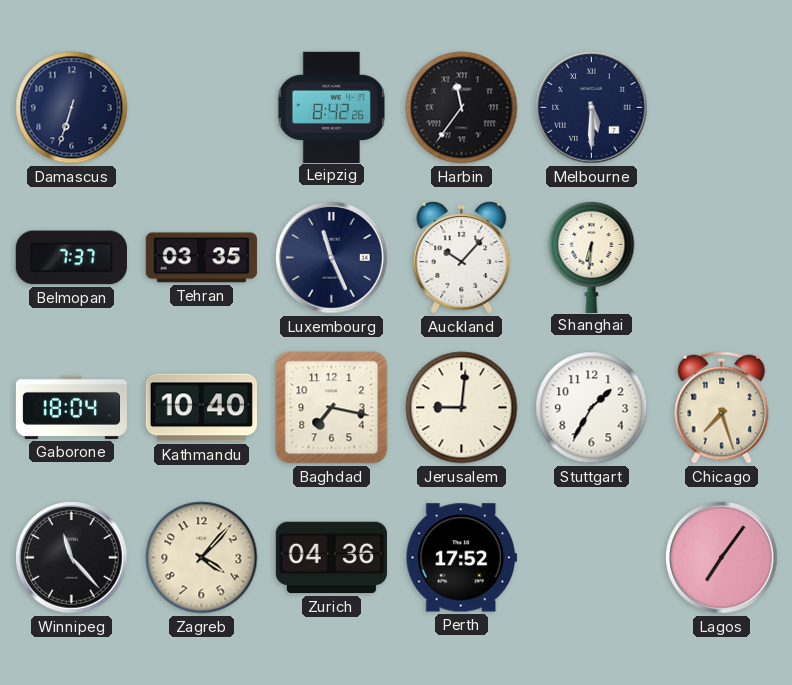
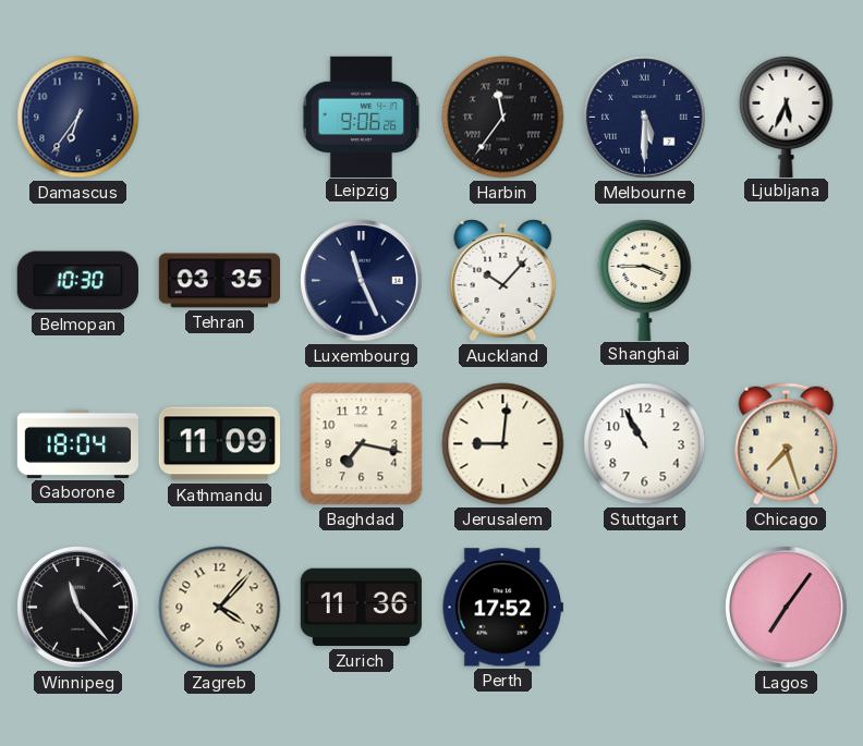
Damascus: 6:33 -> 6:36 (78, 118)
Leipzig: 8:42 -> 9:06 (362, 117)
Ljubljana: none -> 5:34 (787, 115)
Belmopan: 7:37 -> 10:30 (77, 281)
Shanghai: 6:31 -> 3:45 (645, 279)
Kathmandu: 10:40 -> 11:09 (219, 444)
Stuttgart: 1:35 -> 10:55 (645, 444)
Zurich: 04:36 -> 11:36 (361, 608)
